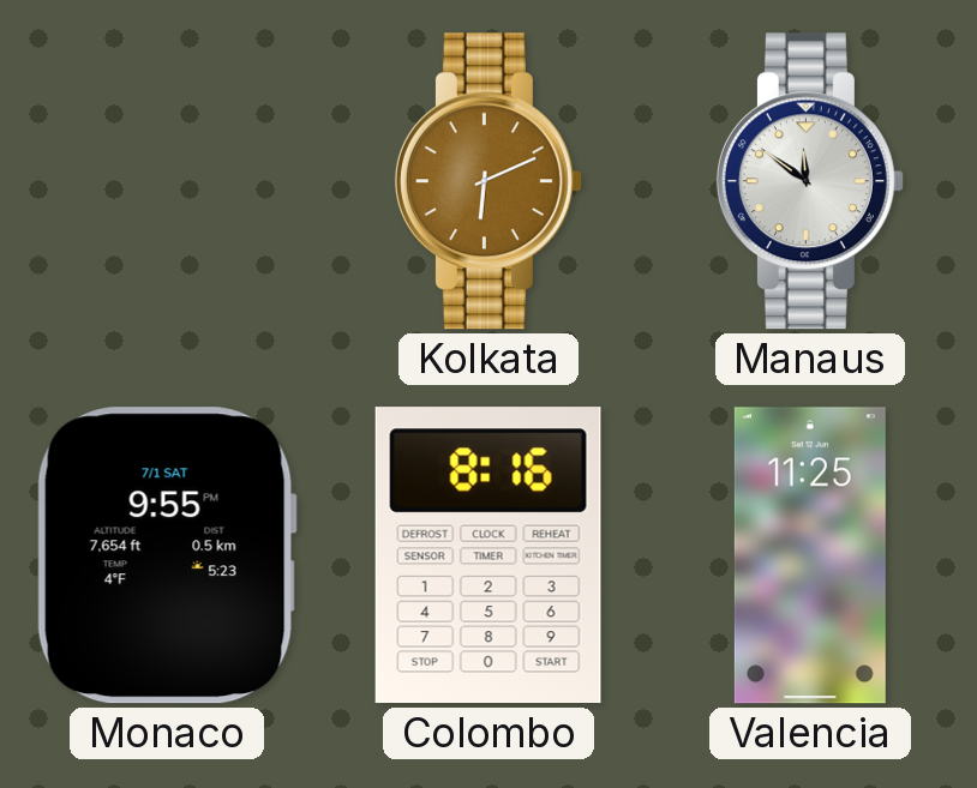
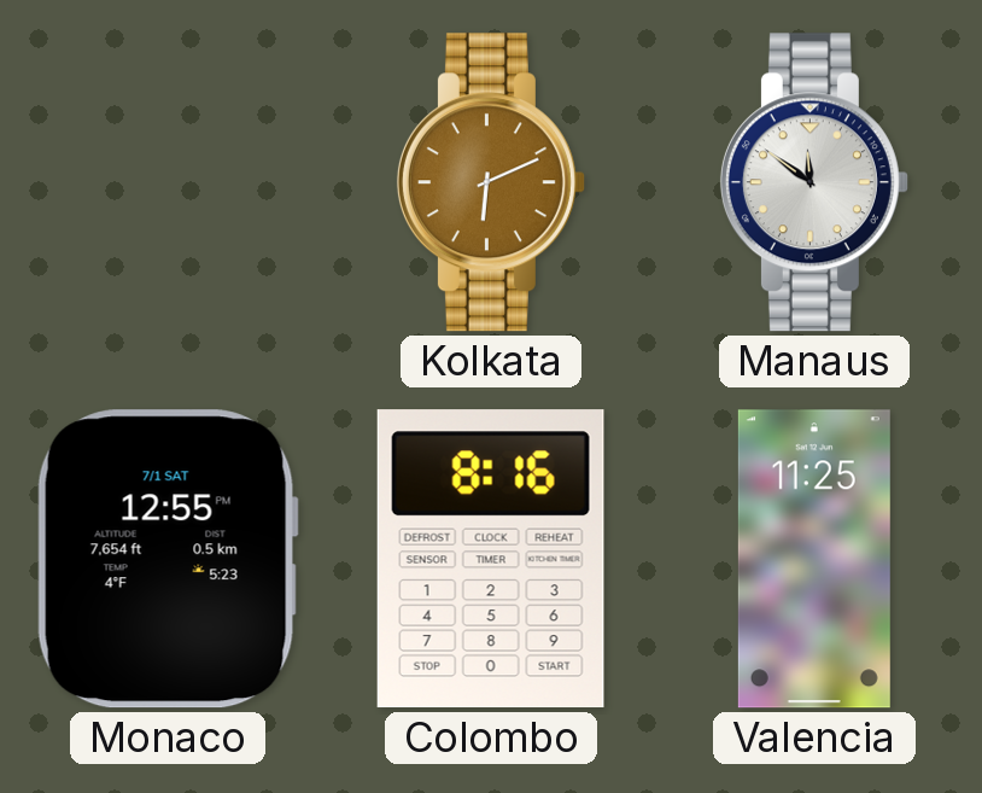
Monaco: 9:55 -> 12:55 (168, 559)
